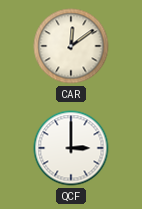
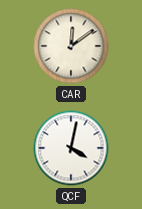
QCF: 3:00 -> 4:02 (71, 148)
